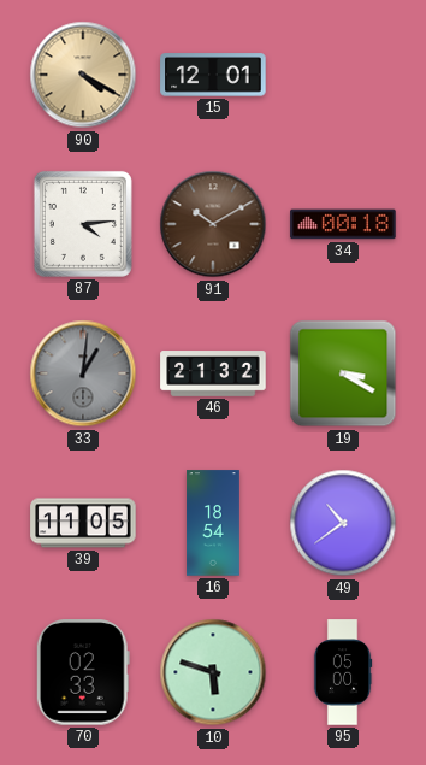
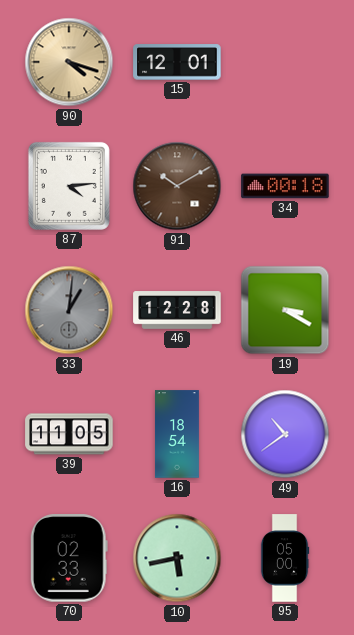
90: 4:20 -> 4:18 (69, 62)
46: 21:32 -> 12:28 (177, 310)
10: 5:48 -> 5:43 (177, 558)
